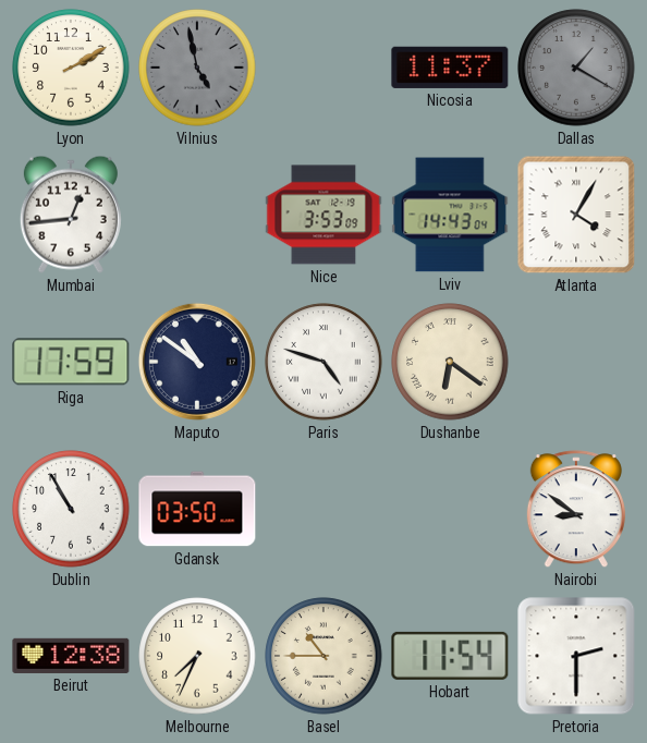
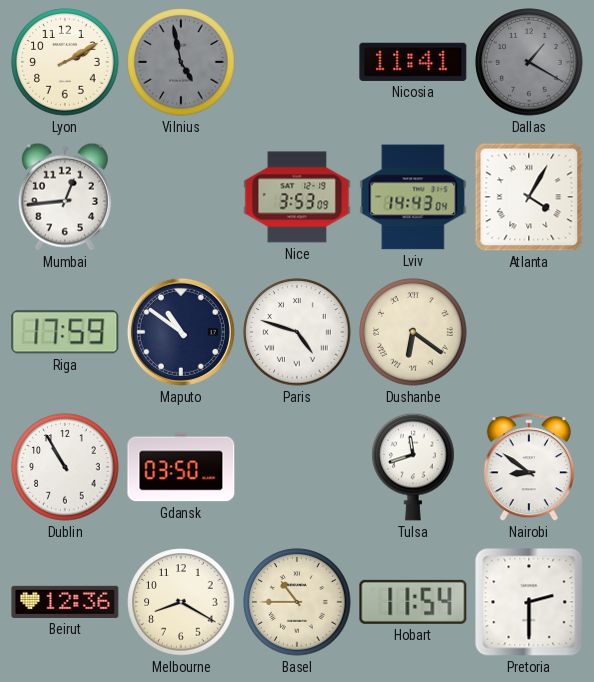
Nicosia: 11:37 -> 11:41 (413, 62)
Tulsa: none -> 11:42 (413, 467)
Beirut: 12:38 -> 12:36 (65, 602)
Melbourne: 7:34 -> 8:20 (181, 602)
